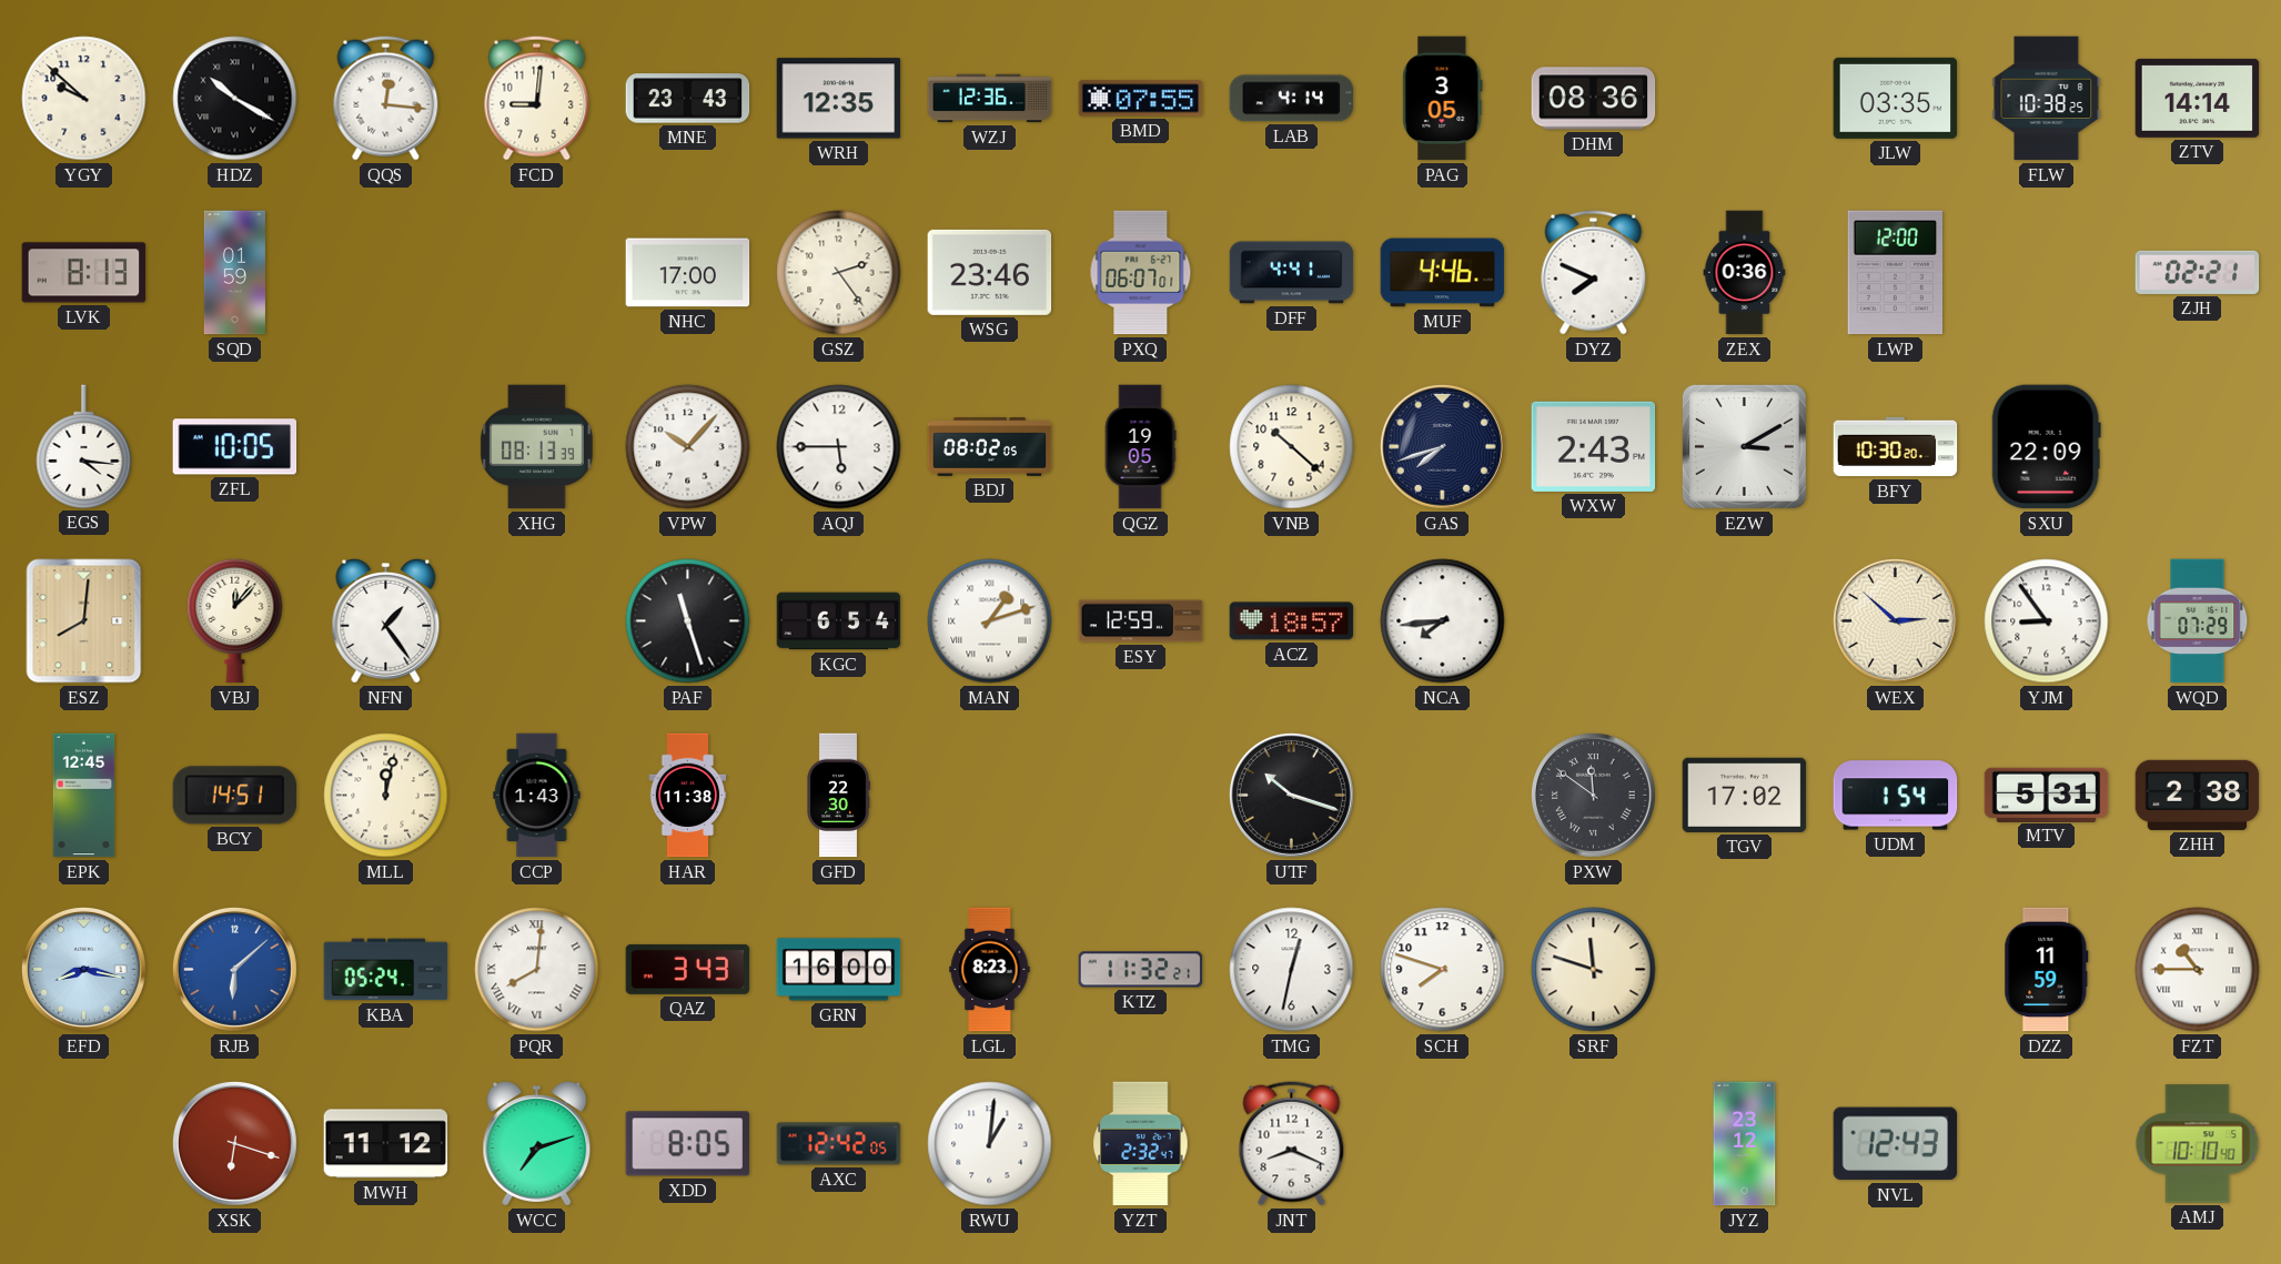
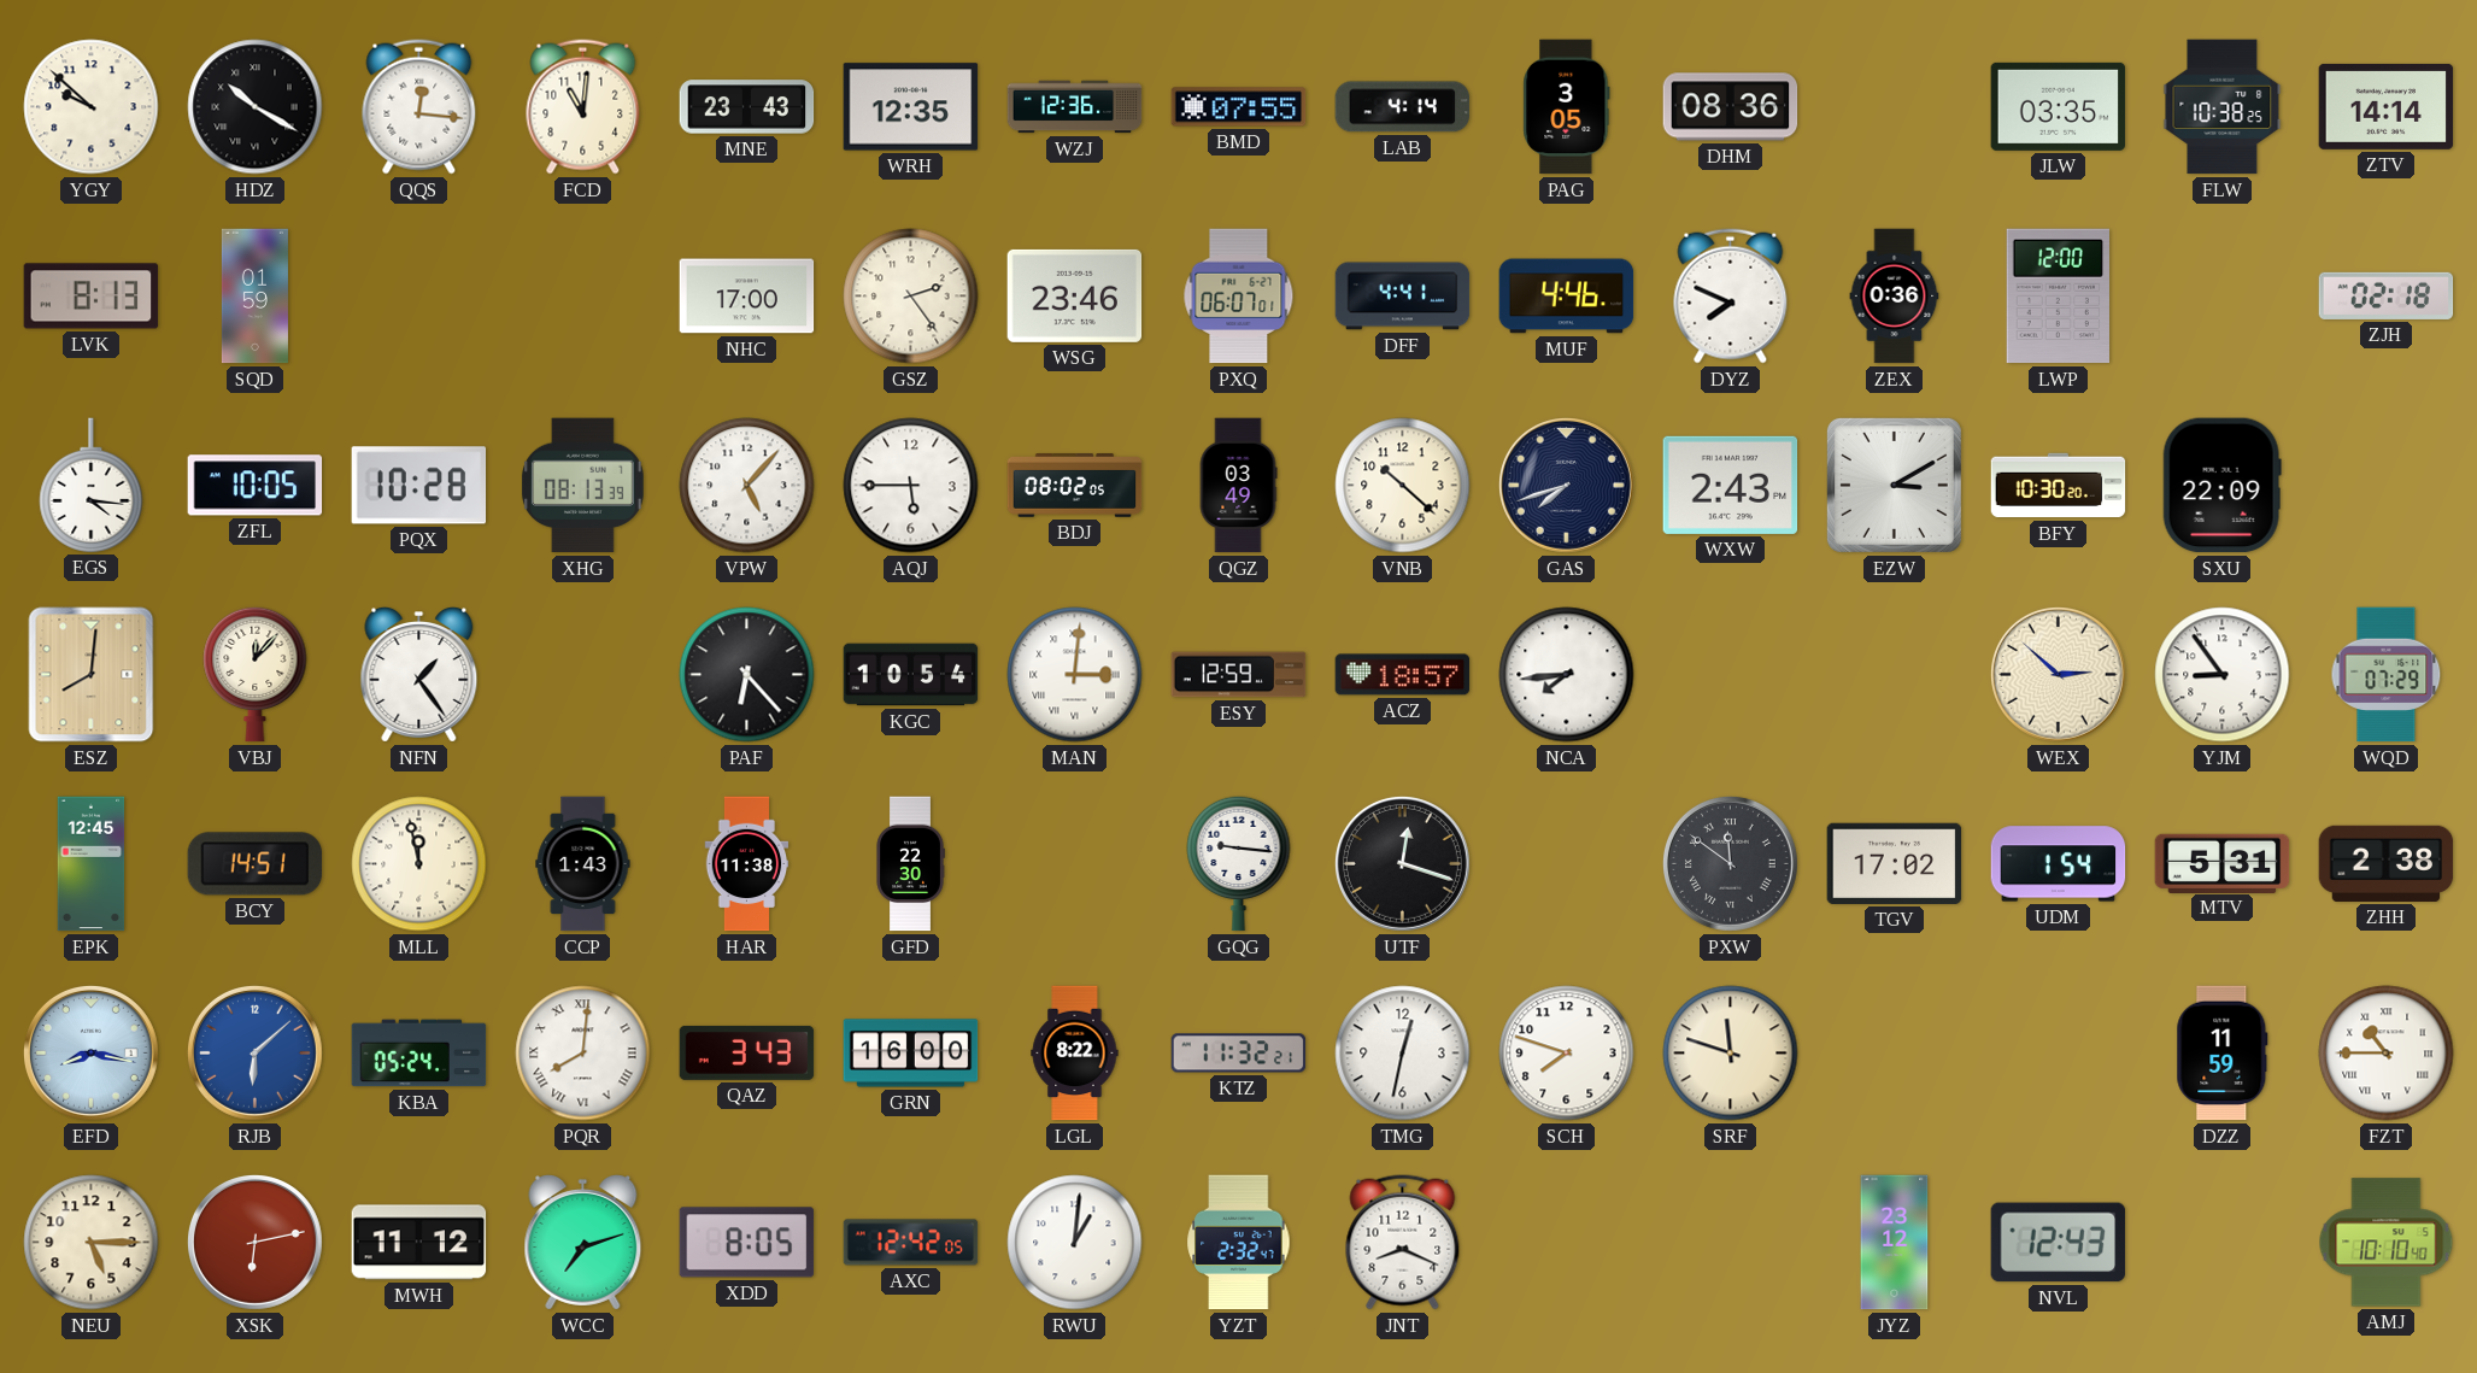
FCD: 9:01 -> 11:01 (583, 107)
ZJH: 02:21 -> 02:18 (2387, 295)
PQX: none -> 10:28 (419, 486)
VPW: 10:07 -> 5:07 (747, 486)
QGZ: 19:05 -> 03:49 (1238, 486)
PAF: 11:27 -> 6:23 (747, 675)
KGC: 6:54 -> 10:54 (911, 675)
MAN: 1:12 -> 3:01 (1075, 675)
MLL: 12:02 -> 11:58 (419, 864)
GQG: none -> 9:16 (1239, 863)
UTF: 10:18 -> 12:18 (1402, 863)
LGL: 8:23 -> 8:22 (1075, 1054)
NEU: none -> 5:15 (92, 1243)
XSK: 6:18 -> 6:13 (254, 1242)
